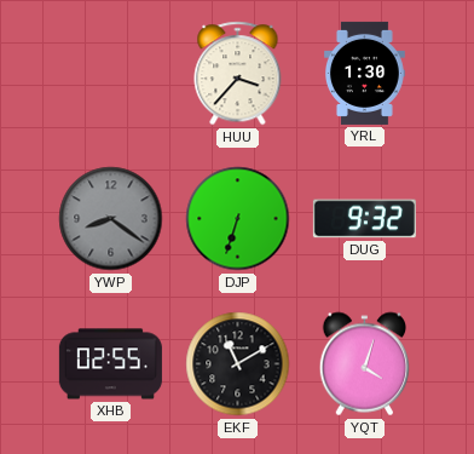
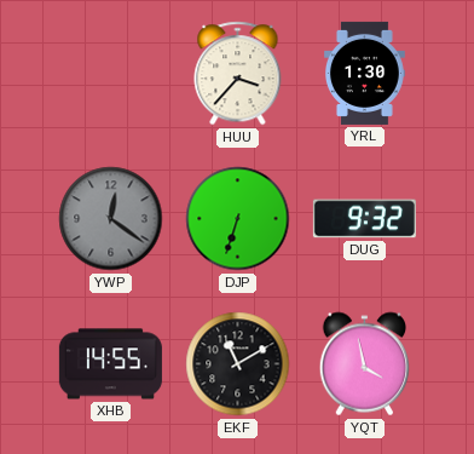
YWP: 8:21 -> 12:21 (111, 219)
XHB: 02:55 -> 14:55 (110, 364)
YQT: 4:03 -> 3:58 (365, 364)
